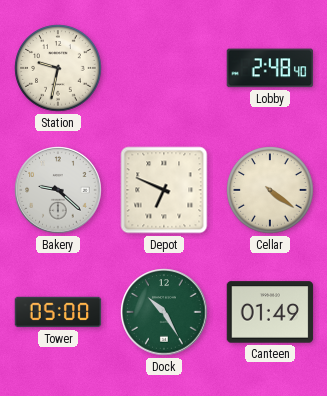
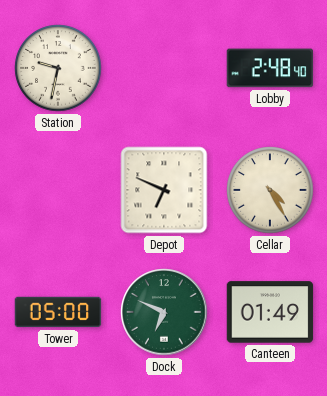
Bakery: 9:22 -> none (58, 190)
Cellar: 4:21 -> 4:25 (270, 190)
Dock: 10:25 -> 6:49 (164, 312)
